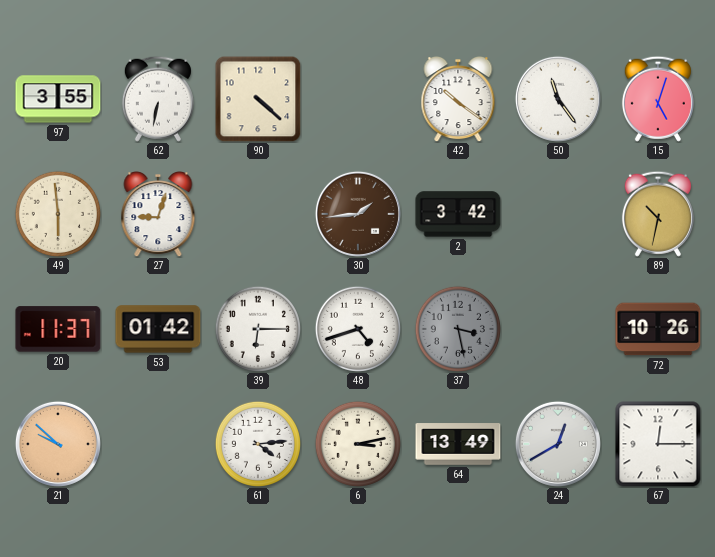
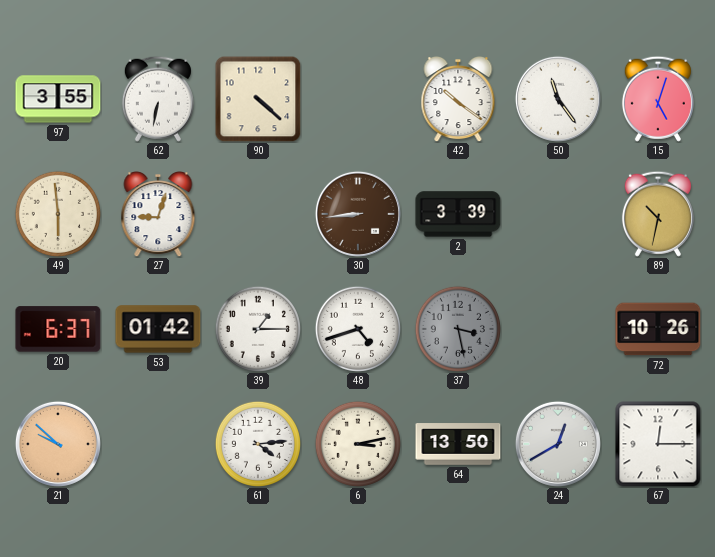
30: 1:44 -> 8:44 (358, 214)
2: 3:42 -> 3:39 (458, 214)
20: 11:37 -> 6:37 (58, 329)
39: 6:15 -> 1:15 (258, 329)
64: 13:49 -> 13:50 (458, 444)
